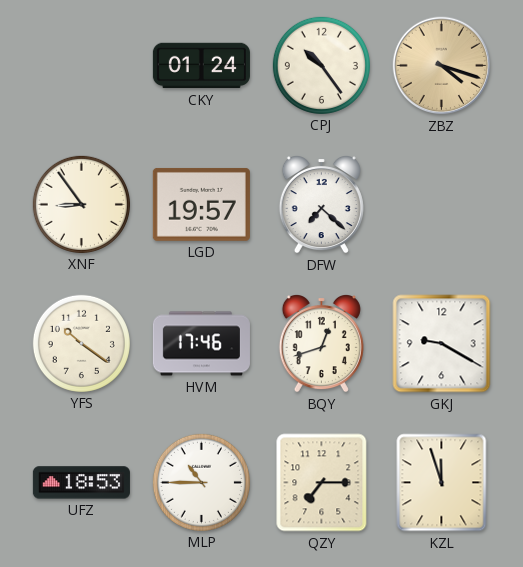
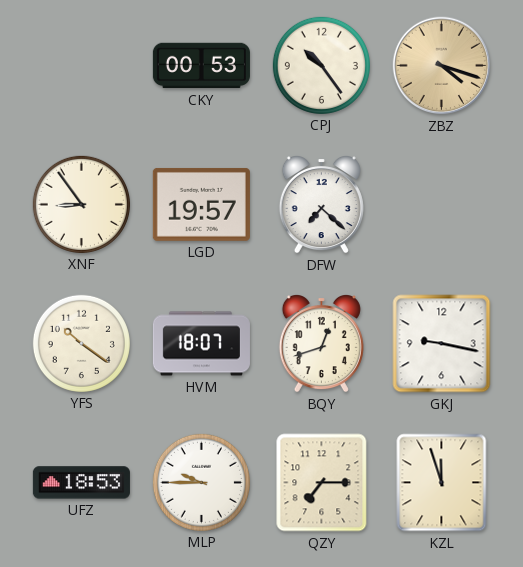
CKY: 01:24 -> 00:53 (201, 66)
HVM: 17:46 -> 18:07 (201, 344)
GKJ: 9:20 -> 9:17 (442, 344)
MLP: 10:45 -> 9:45 (201, 482)
